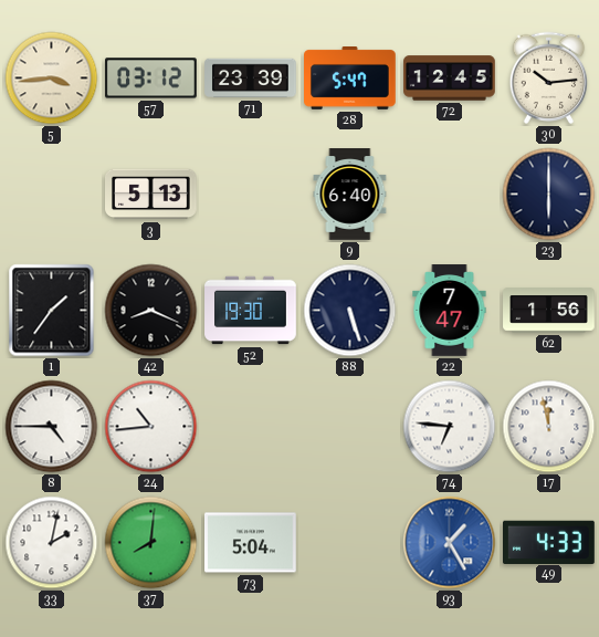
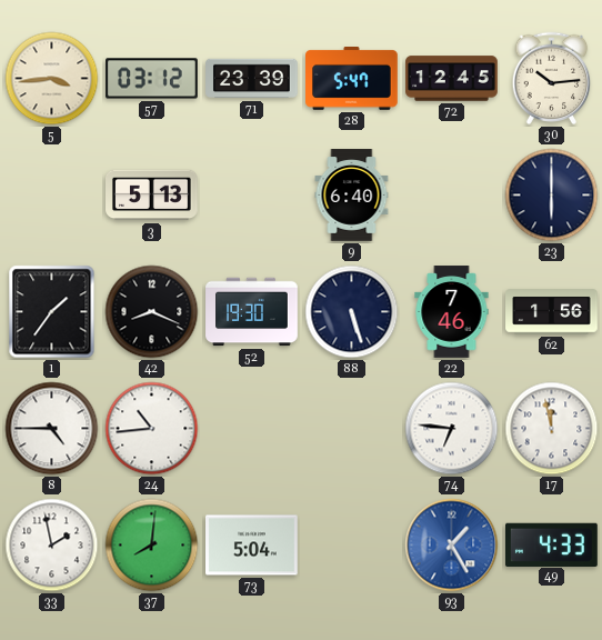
22: 7:47 -> 7:46 (452, 312)
33: 2:02 -> 1:58 (52, 546)
